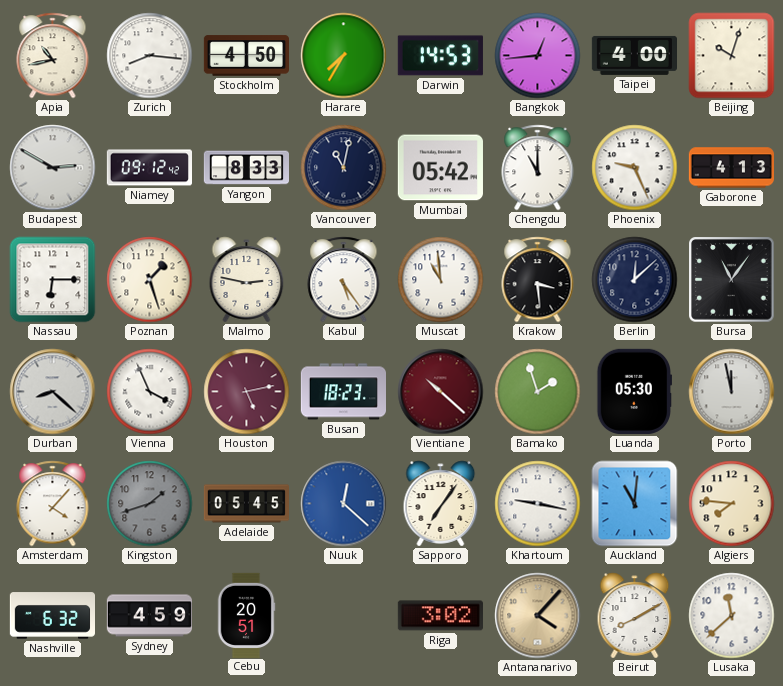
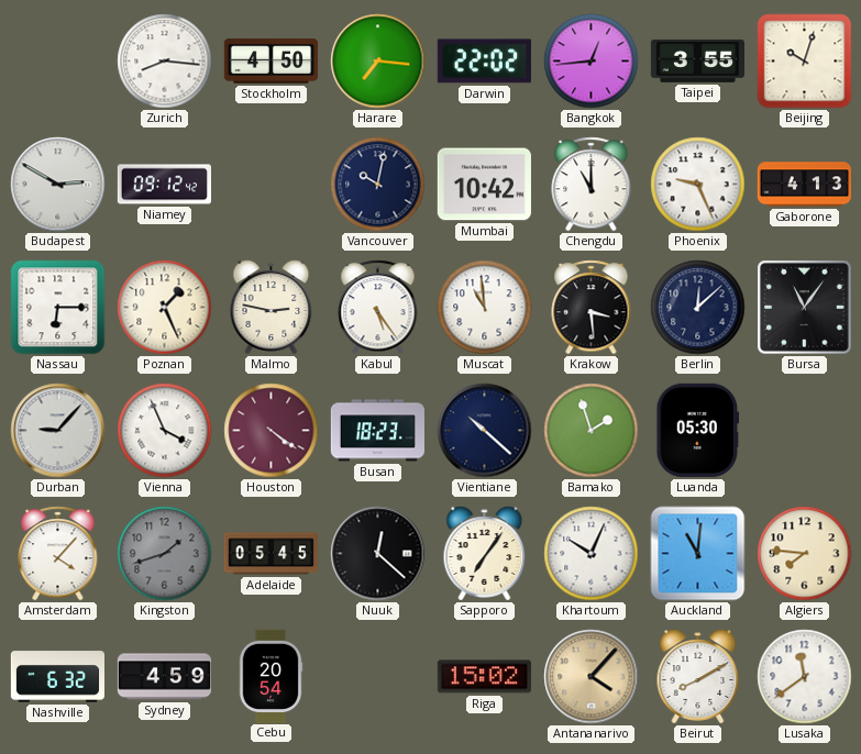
Apia: 10:43 -> none (53, 56)
Harare: 7:35 -> 7:16 (378, 62)
Darwin: 14:53 -> 22:02 (484, 62)
Taipei: 4:00 -> 3:55 (697, 60)
Yangon: 8:33 -> none (246, 168)
Vancouver: 11:02 -> 10:02 (378, 185)
Mumbai: 05:42 -> 10:42 (484, 185)
Poznan: 1:27 -> 1:26 (165, 308)
Durban: 8:22 -> 9:07 (58, 431)
Houston: 5:13 -> 4:21 (272, 431)
Vientiane dial: burgundy -> navy (485, 431)
Porto: 11:58 -> none (732, 392)
Nuuk dial: blue -> black (378, 554)
Khartoum: 9:17 -> 10:04 (592, 554)
Cebu: 20:51 -> 20:54 (271, 676)
Riga: 3:02 -> 15:02 (484, 677)
Lusaka: 11:38 -> 11:39 (805, 677)
